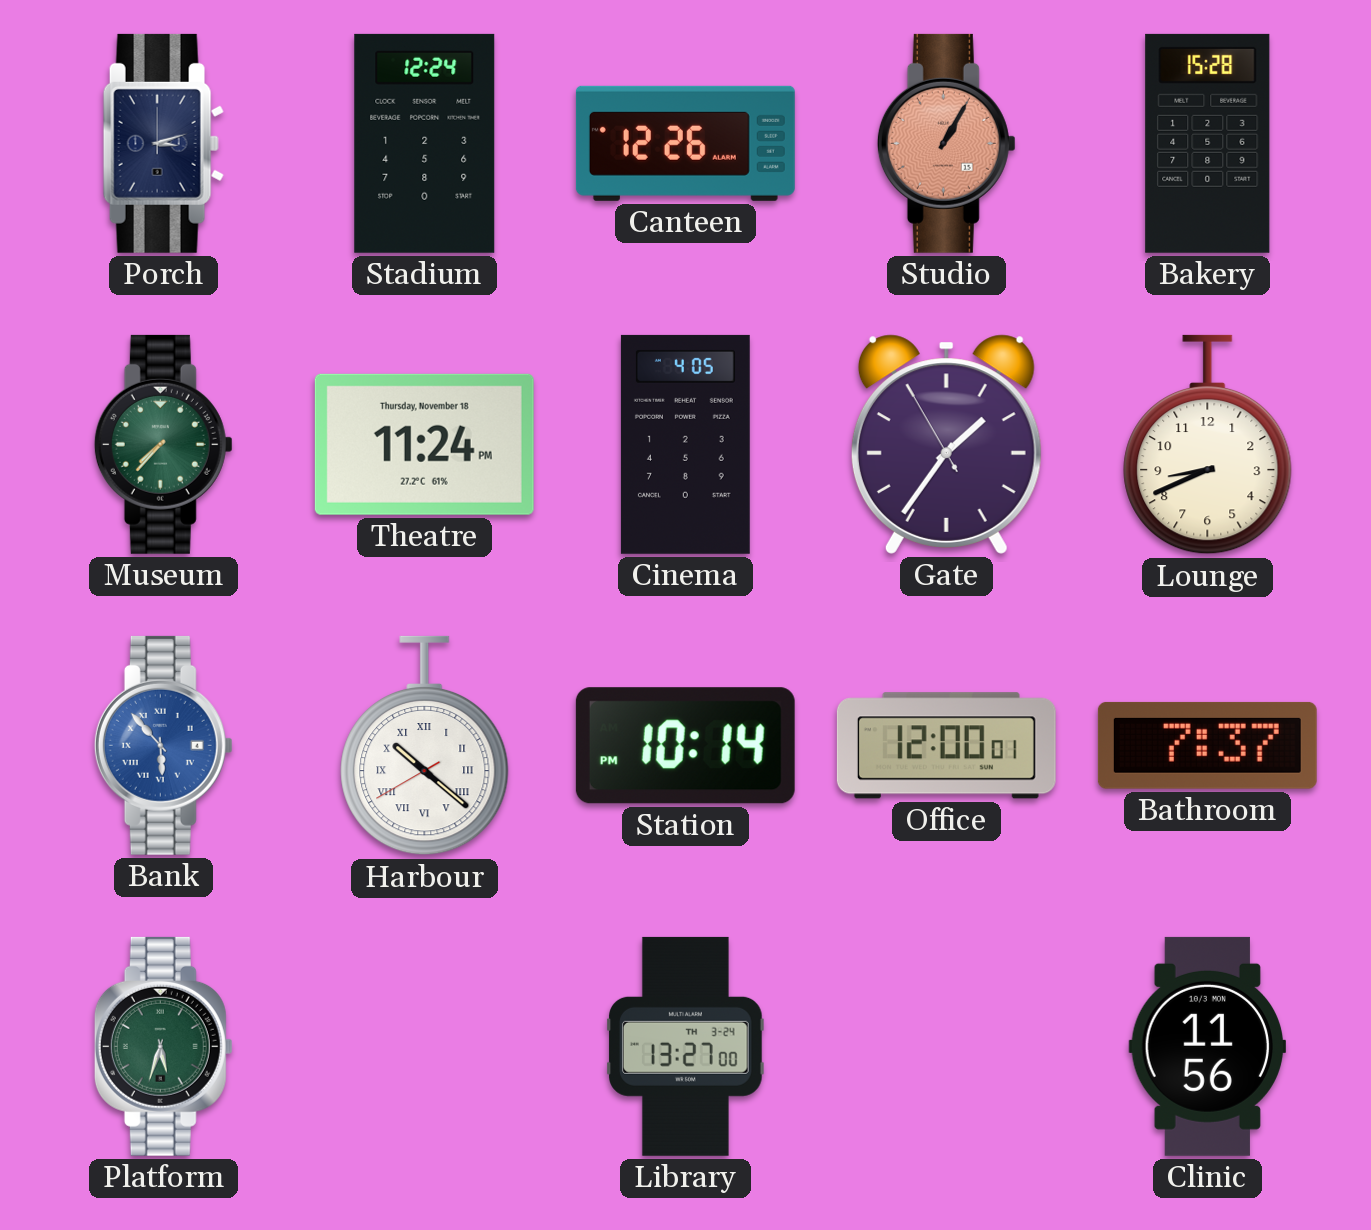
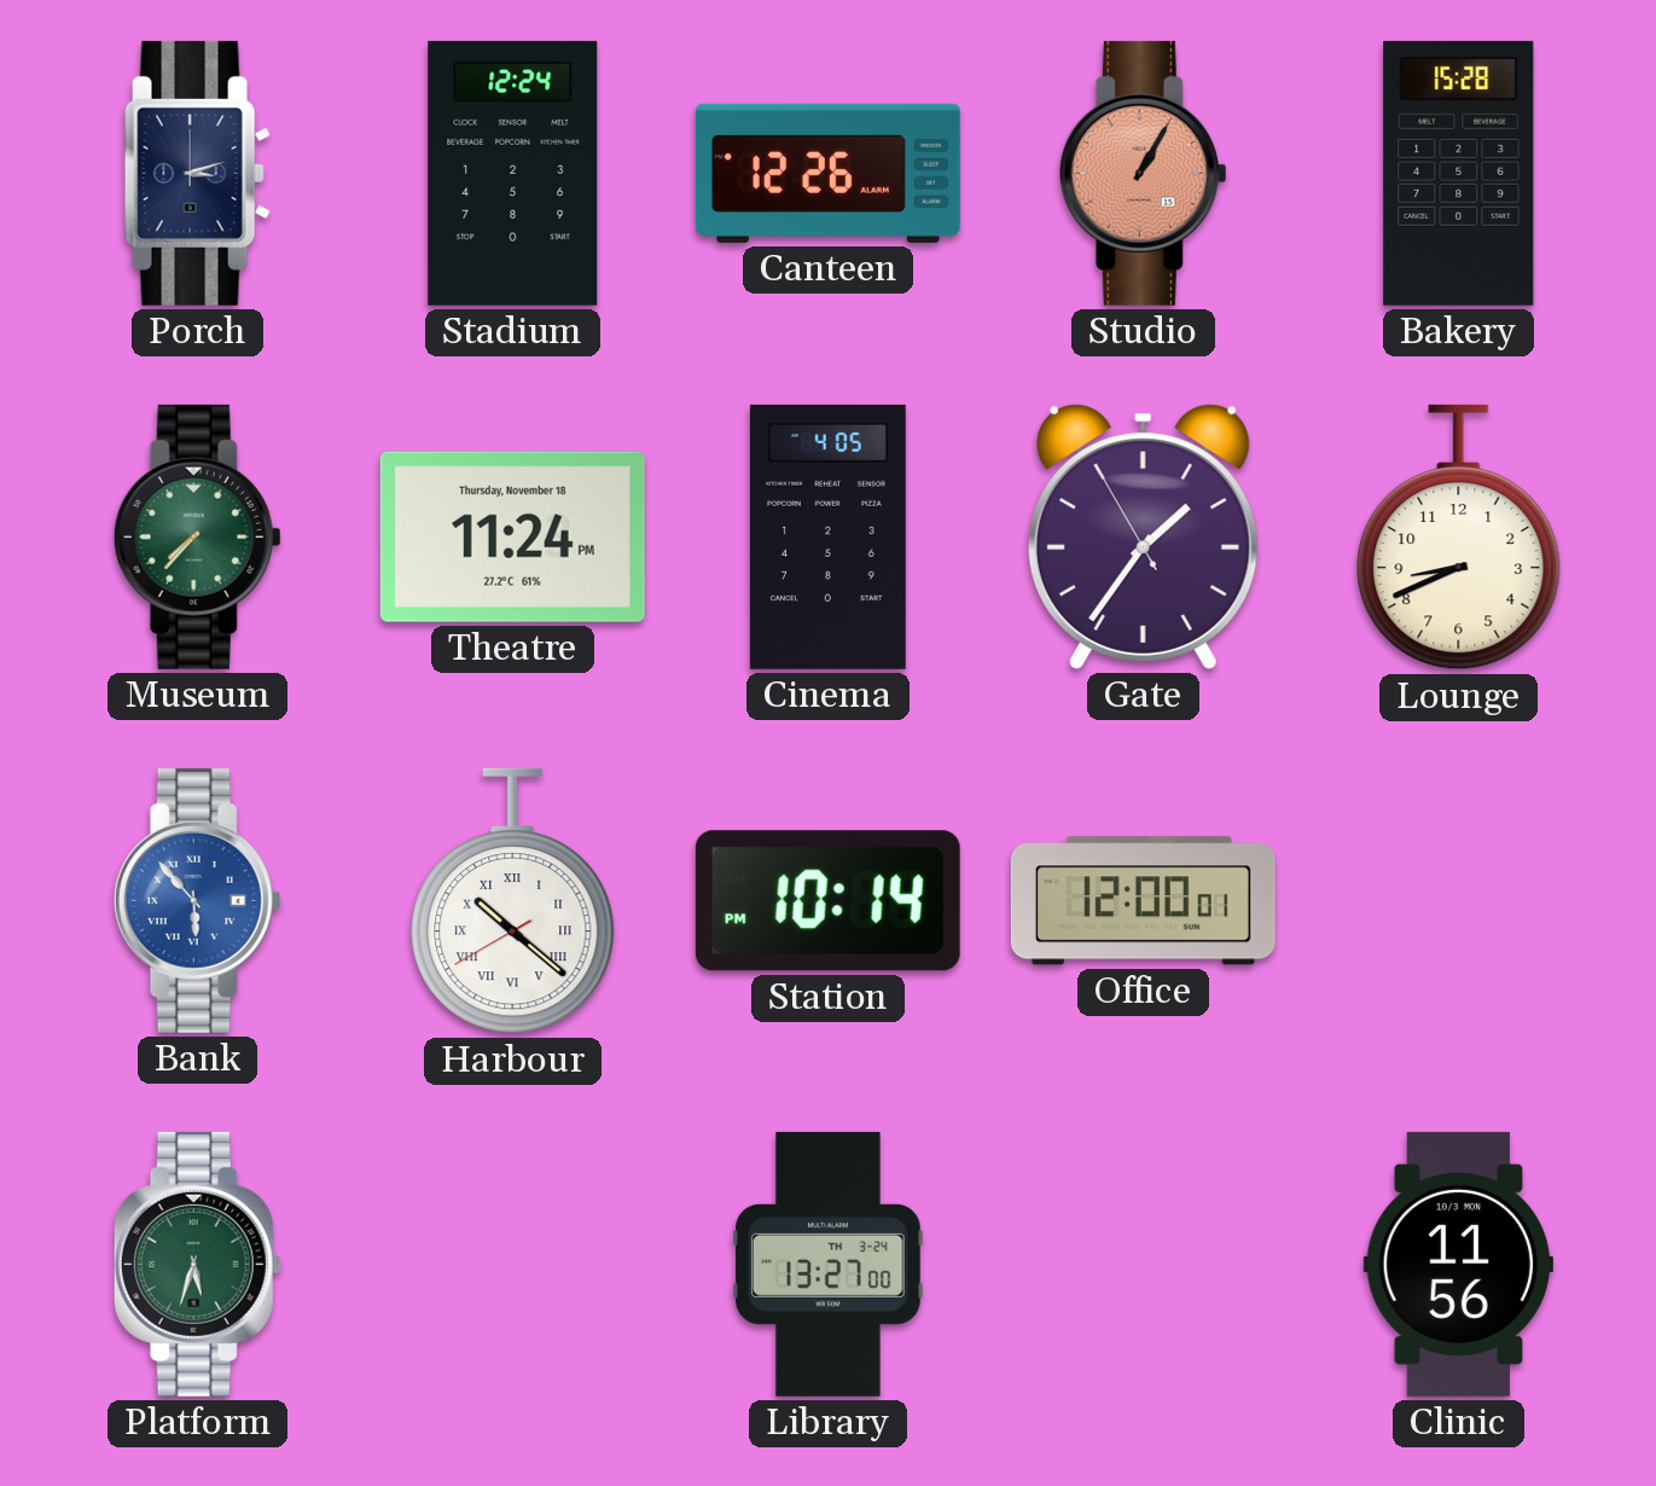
Bathroom: 7:37 -> none (1207, 745)
